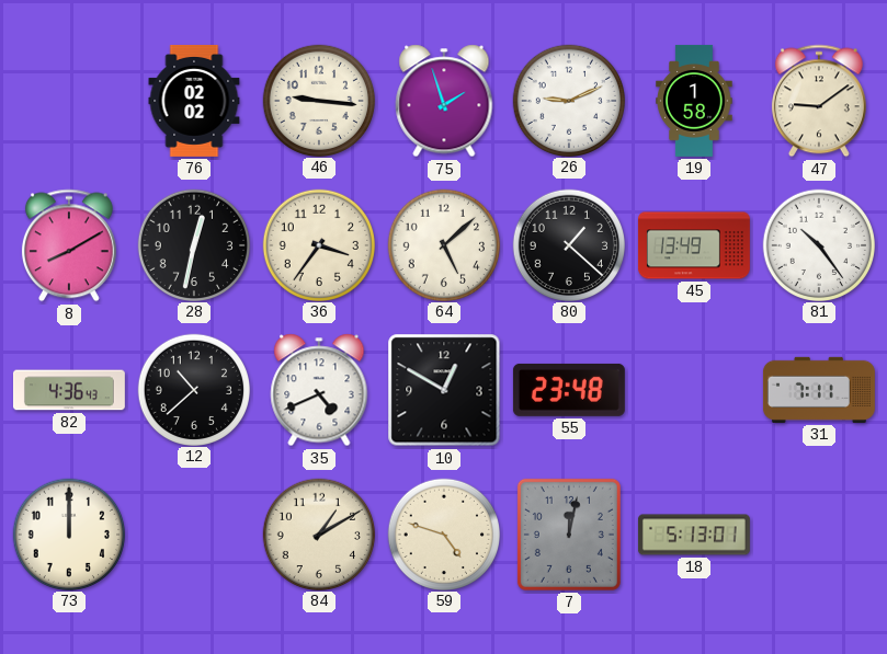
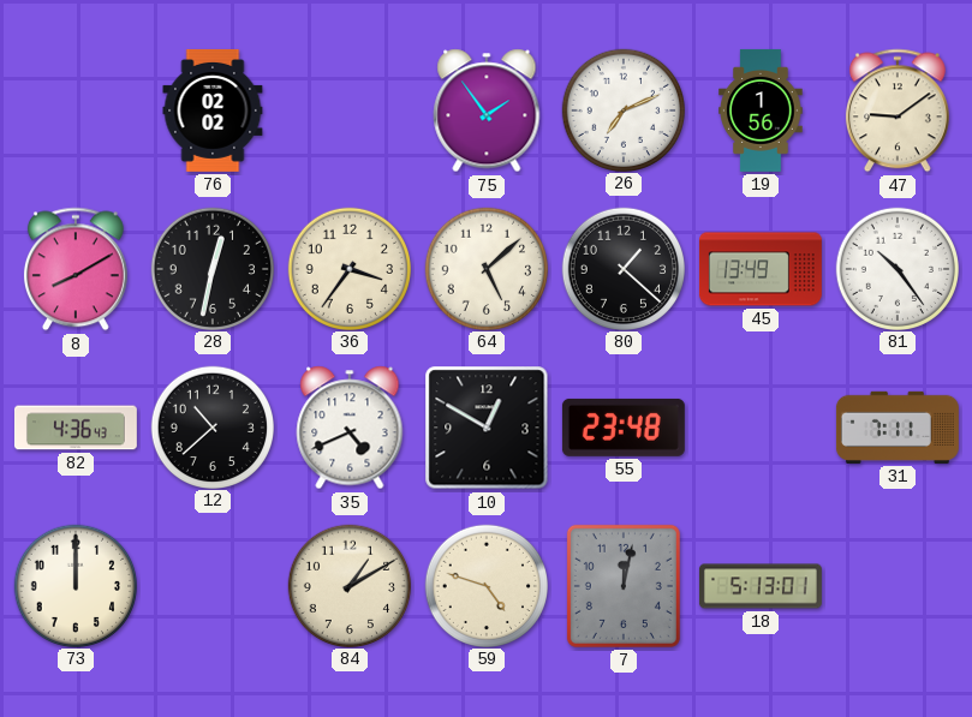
46: 9:16 -> none (318, 100)
75: 1:57 -> 1:54 (487, 110)
26: 9:11 -> 7:11 (622, 109)
19: 1:58 -> 1:56 (761, 110)
